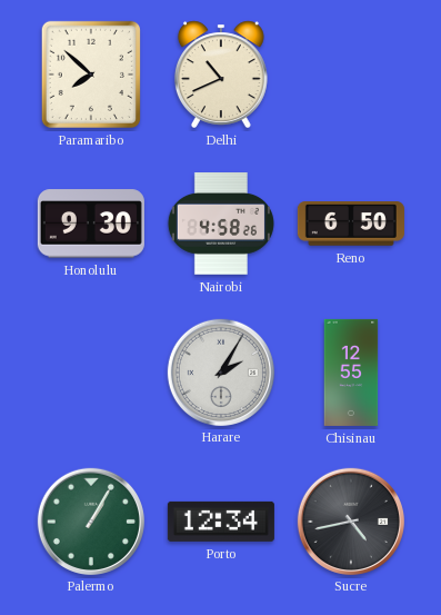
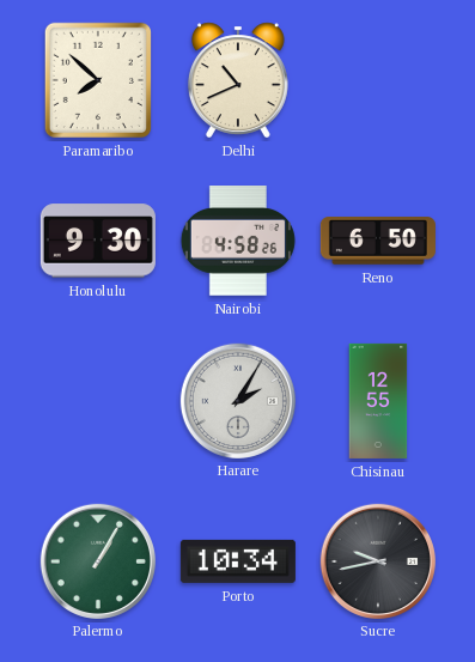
Porto: 12:34 -> 10:34 (238, 561)
Sucre: 4:43 -> 9:43 (377, 560)
